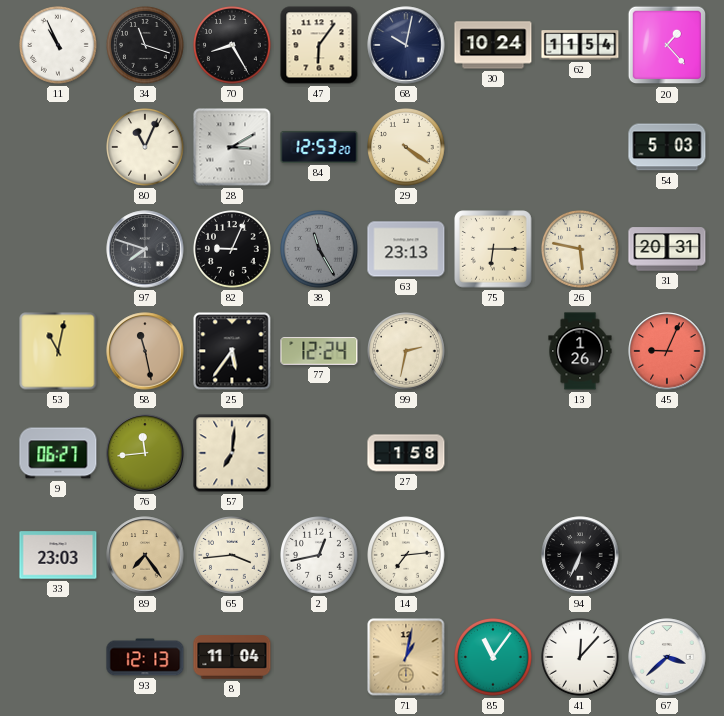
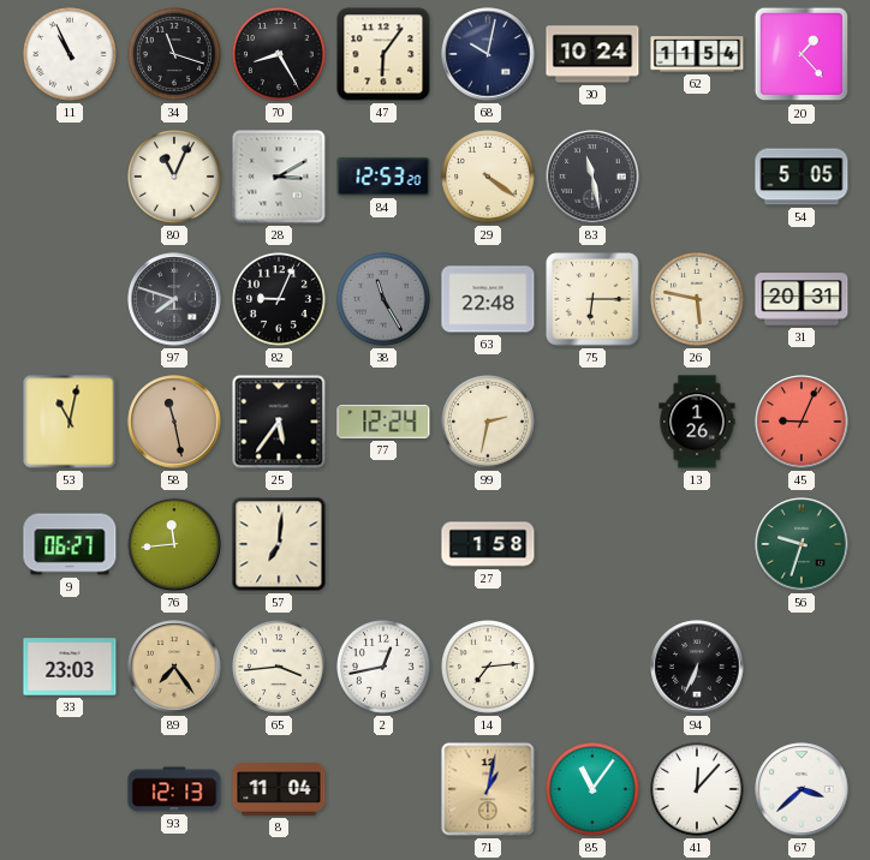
83: none -> 11:28 (592, 177)
54: 5:03 -> 5:05 (802, 177)
63: 23:13 -> 22:48 (488, 299)
56: none -> 9:33 (802, 544)
